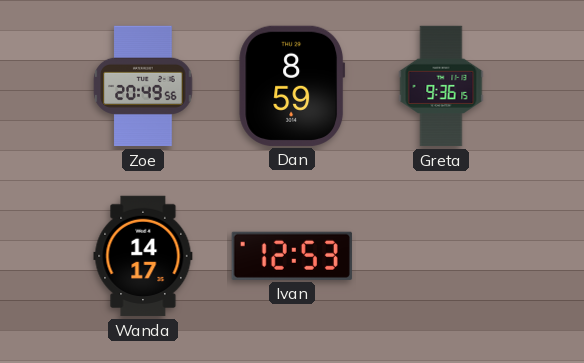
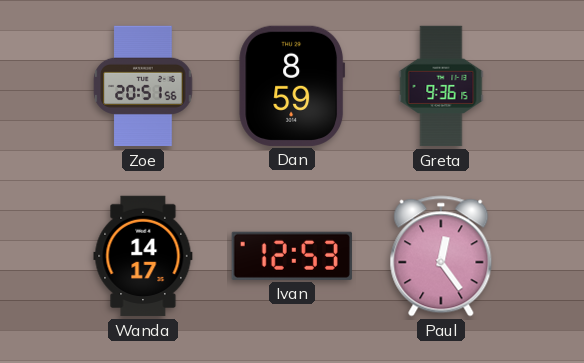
Zoe: 20:49 -> 20:51 (143, 86)
Paul: none -> 12:24 (441, 256)
